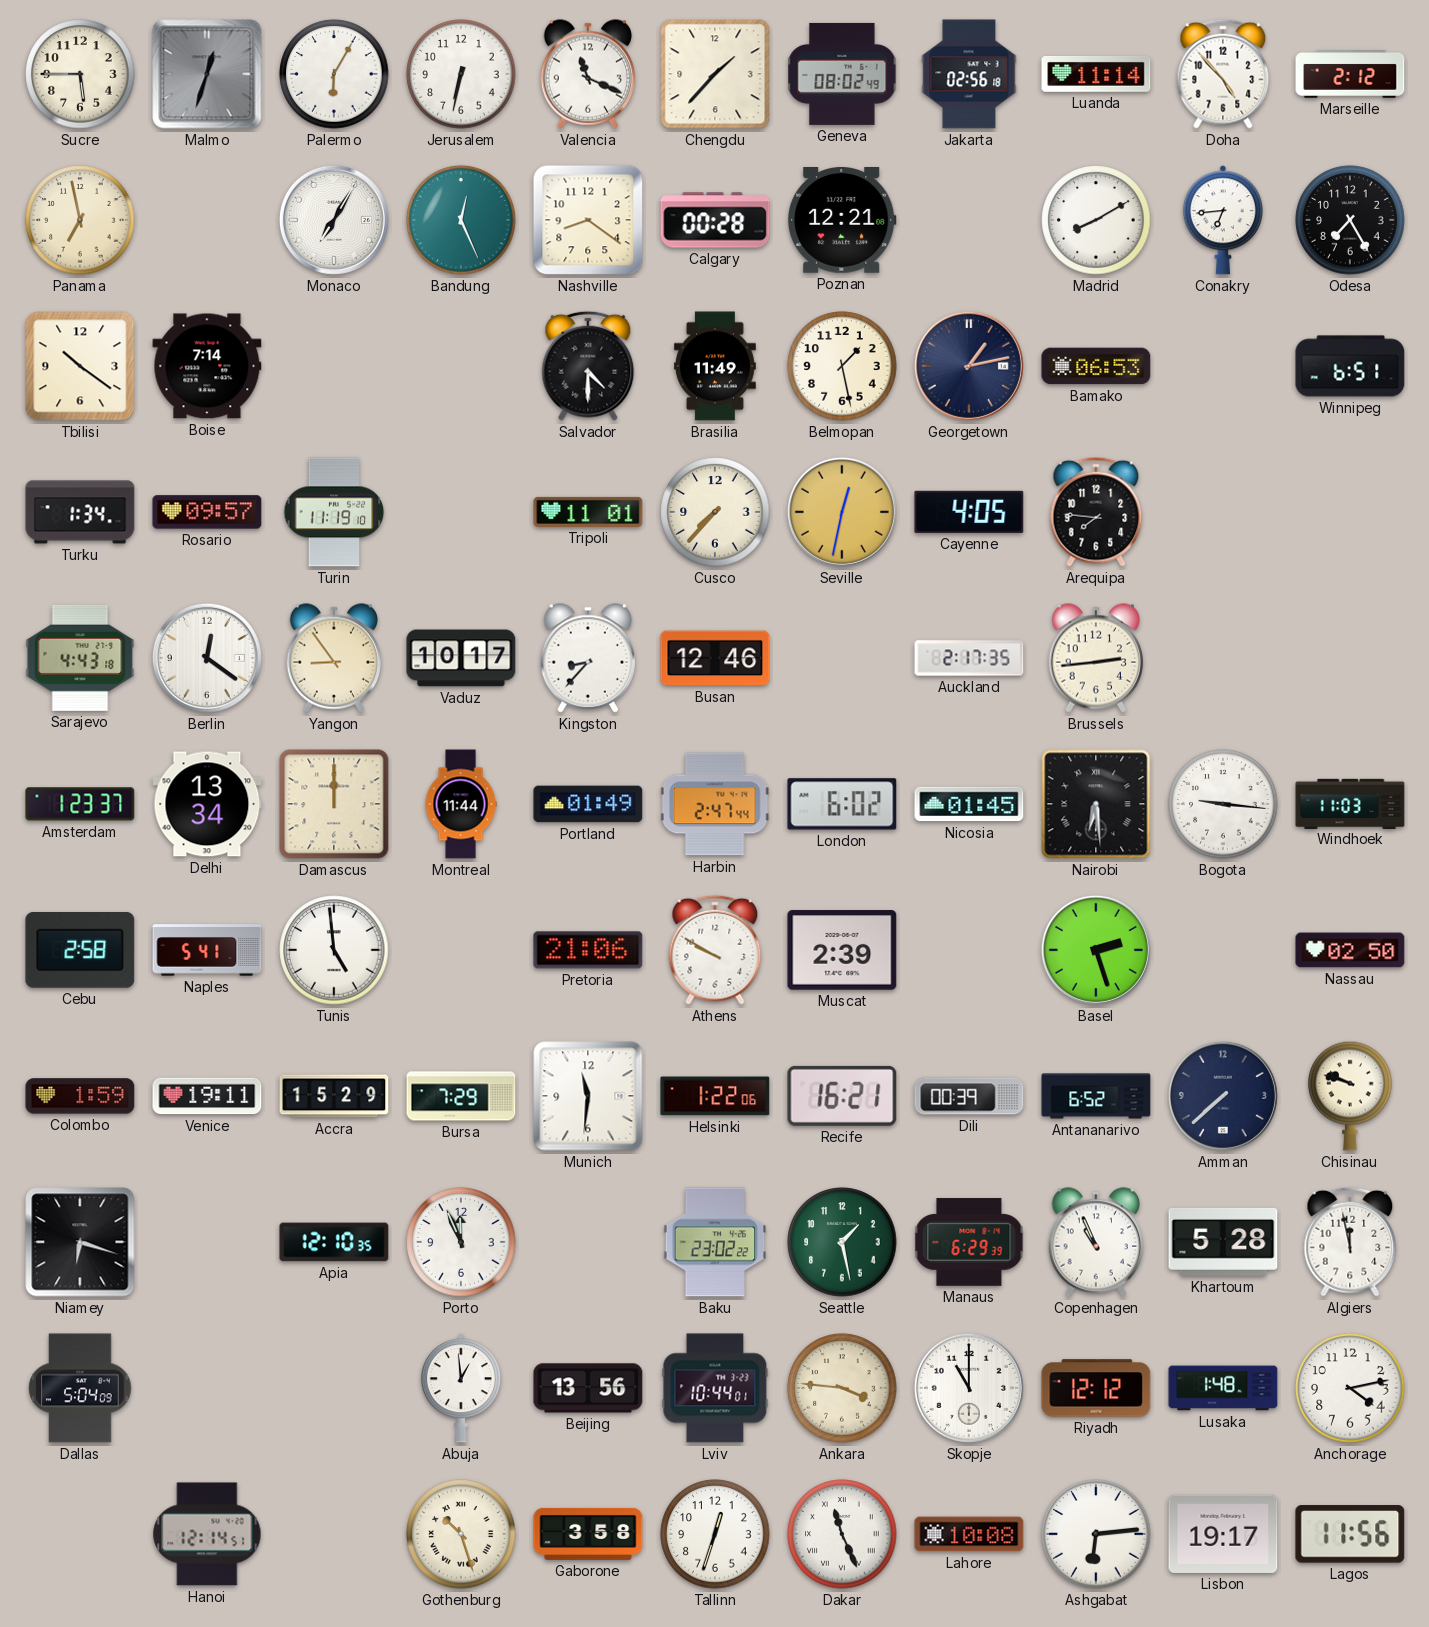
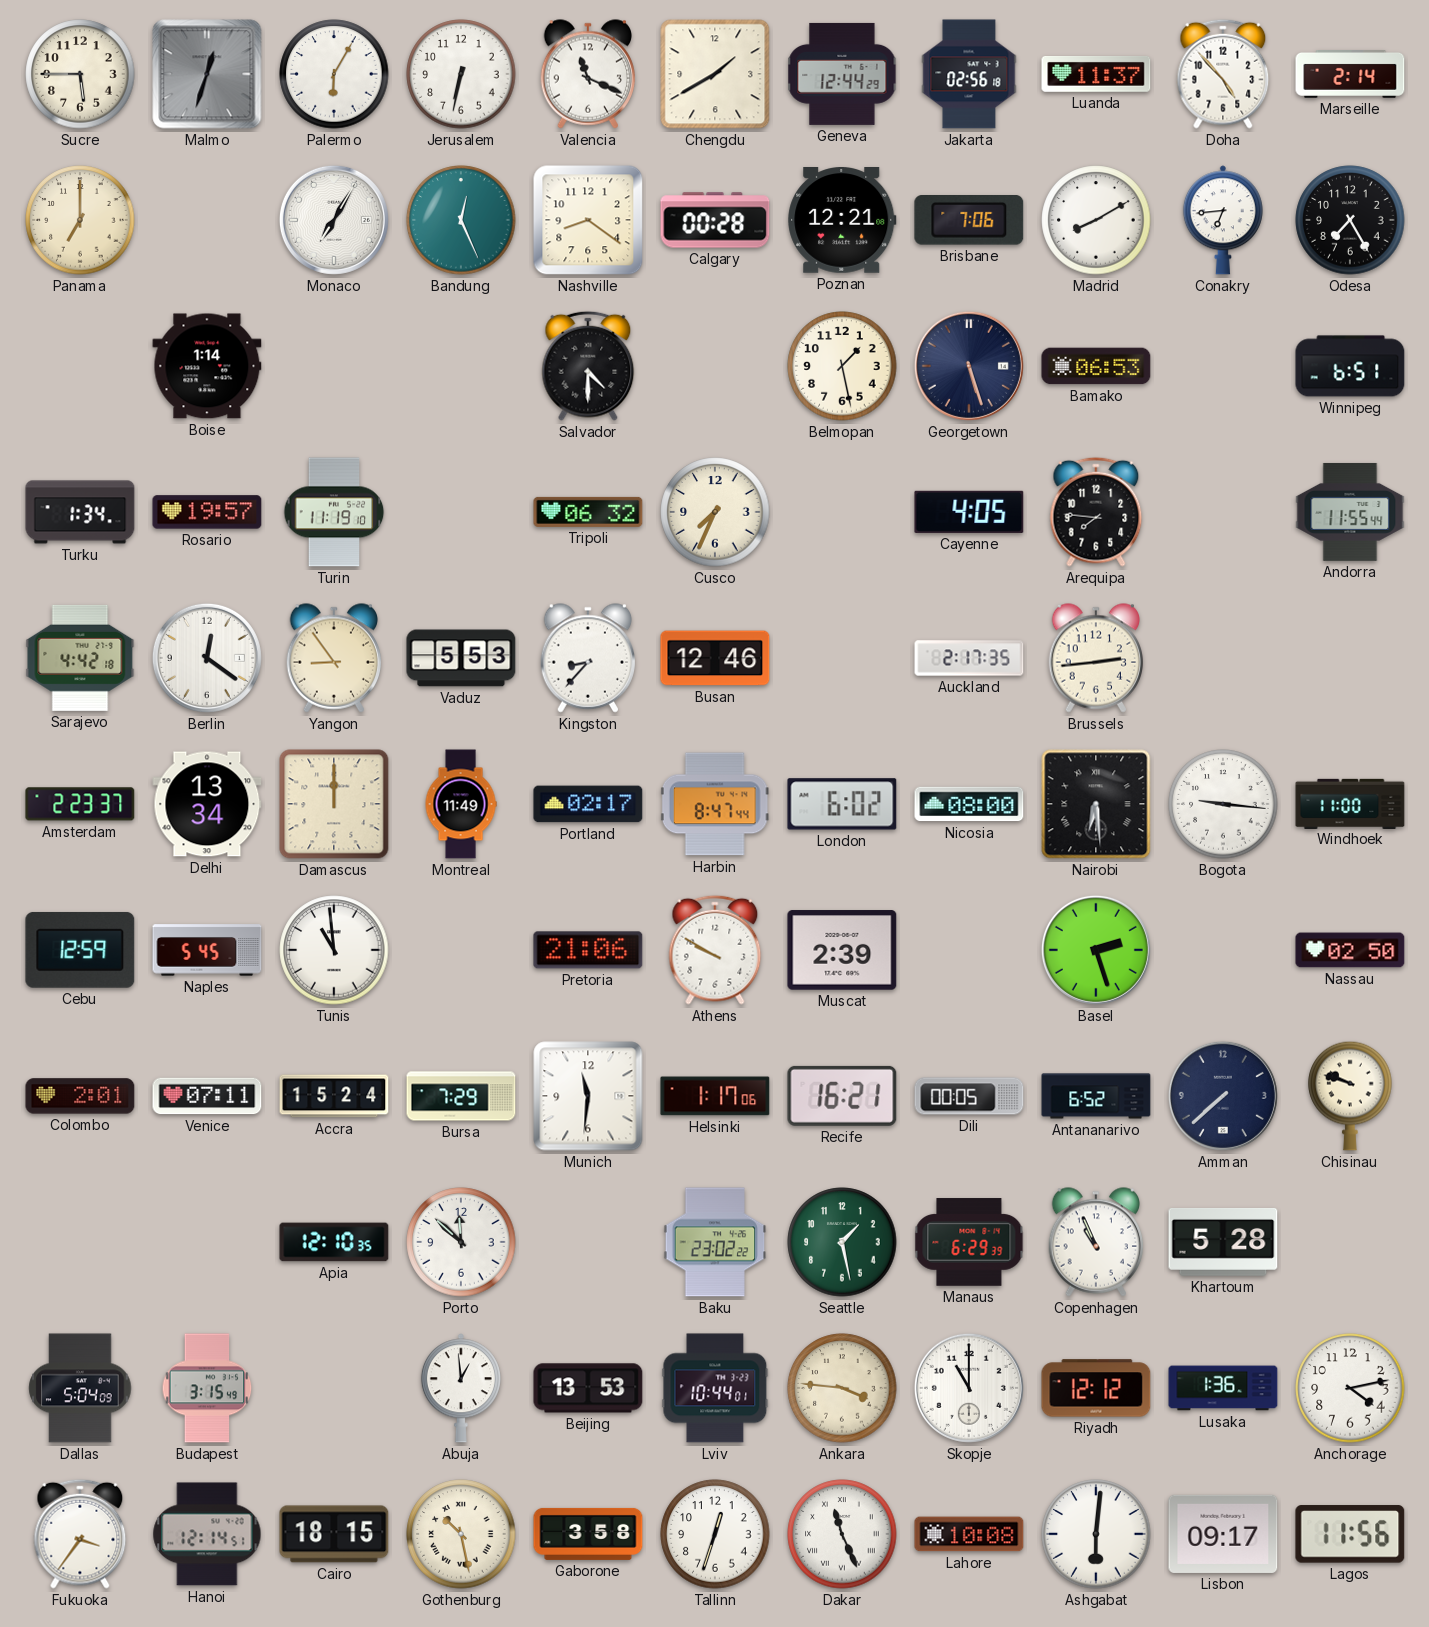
Chengdu: 1:37 -> 1:40 (715, 74)
Geneva: 08:02 -> 12:44 (842, 74)
Luanda: 11:14 -> 11:37 (1096, 75)
Marseille: 2:12 -> 2:14 (1350, 75)
Panama: 6:58 -> 7:00 (80, 220)
Brisbane: none -> 7:06 (969, 220)
Tbilisi: 10:21 -> none (80, 366)
Boise: 7:14 -> 1:14 (207, 366)
Brasilia: 11:49 -> none (716, 366)
Georgetown: 1:13 -> 5:27 (969, 366)
Rosario: 09:57 -> 19:57 (207, 512)
Tripoli: 11:01 -> 06:32 (588, 512)
Cusco: 7:37 -> 7:34 (715, 512)
Seville: 12:32 -> none (842, 512)
Andorra: none -> 11:55 (1350, 512)
Sarajevo: 4:43 -> 4:42 (80, 658)
Vaduz: 10:17 -> 5:53 (461, 658)
Amsterdam: 1:23 -> 2:23 (80, 804)
Montreal: 11:44 -> 11:49 (461, 804)
Portland: 01:49 -> 02:17 (588, 804)
Harbin: 2:47 -> 8:47 (715, 804)
Nicosia: 01:45 -> 08:00 (969, 804)
Windhoek: 11:03 -> 11:00 (1350, 803)
Cebu: 2:58 -> 12:59 (80, 950)
Naples: 5:41 -> 5:45 (207, 950)
Tunis: 4:59 -> 10:59 (334, 950)
Colombo: 1:59 -> 2:01 (80, 1096)
Venice: 19:11 -> 07:11 (207, 1096)
Accra: 15:29 -> 15:24 (334, 1096)
Helsinki: 1:22 -> 1:17 (715, 1096)
Dili: 00:39 -> 00:05 (969, 1096)
Niamey: 6:18 -> none (80, 1242)
Porto: 11:56 -> 11:52 (461, 1242)
Algiers: 11:58 -> none (1350, 1242)
Budapest: none -> 3:15 (207, 1388)
Beijing: 13:56 -> 13:53 (588, 1388)
Lusaka: 1:48 -> 1:36 (1223, 1388)
Fukuoka: none -> 3:36 (80, 1534)
Cairo: none -> 18:15 (334, 1534)
Gothenburg: 10:27 -> 10:28 (461, 1534)
Ashgabat: 6:14 -> 6:01 (1096, 1534)
Lisbon: 19:17 -> 09:17 (1223, 1534)
